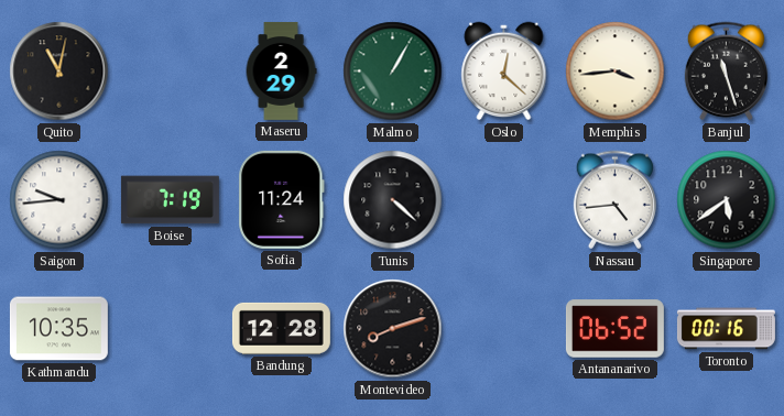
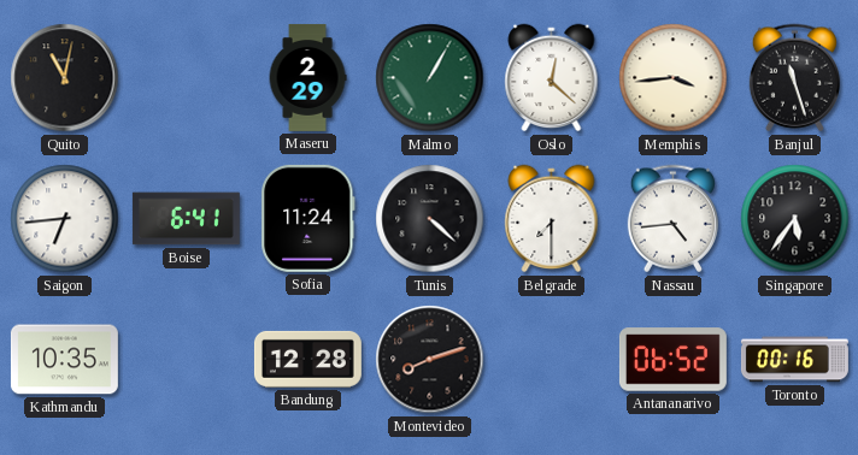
Saigon: 9:44 -> 6:44 (65, 219)
Boise: 7:19 -> 6:41 (186, 219)
Belgrade: none -> 7:30 (552, 219)
Singapore: 5:39 -> 5:36 (795, 219)
